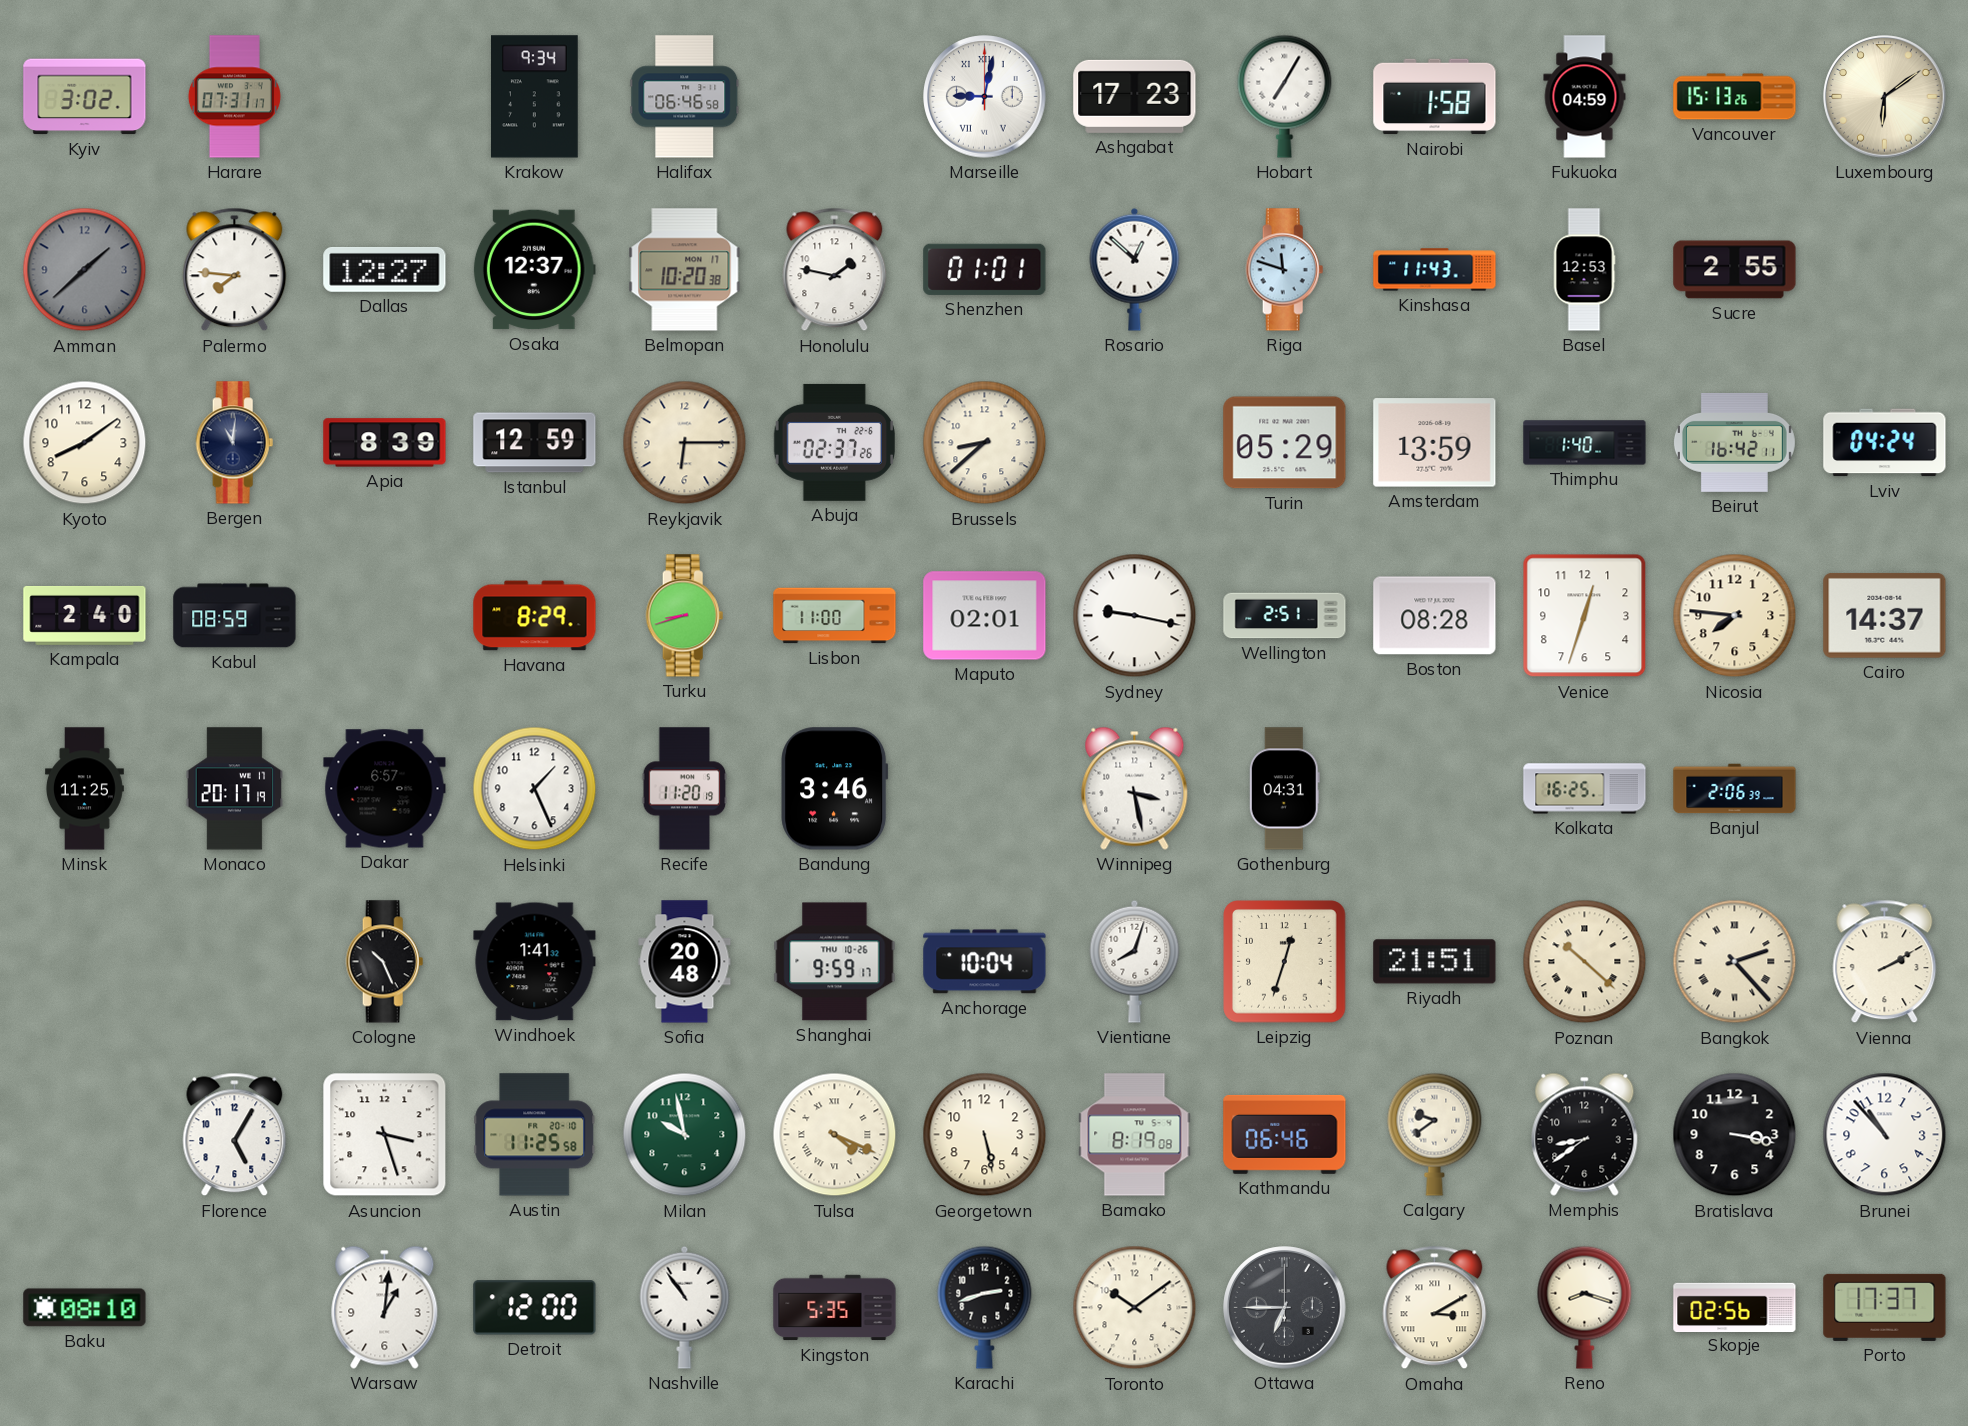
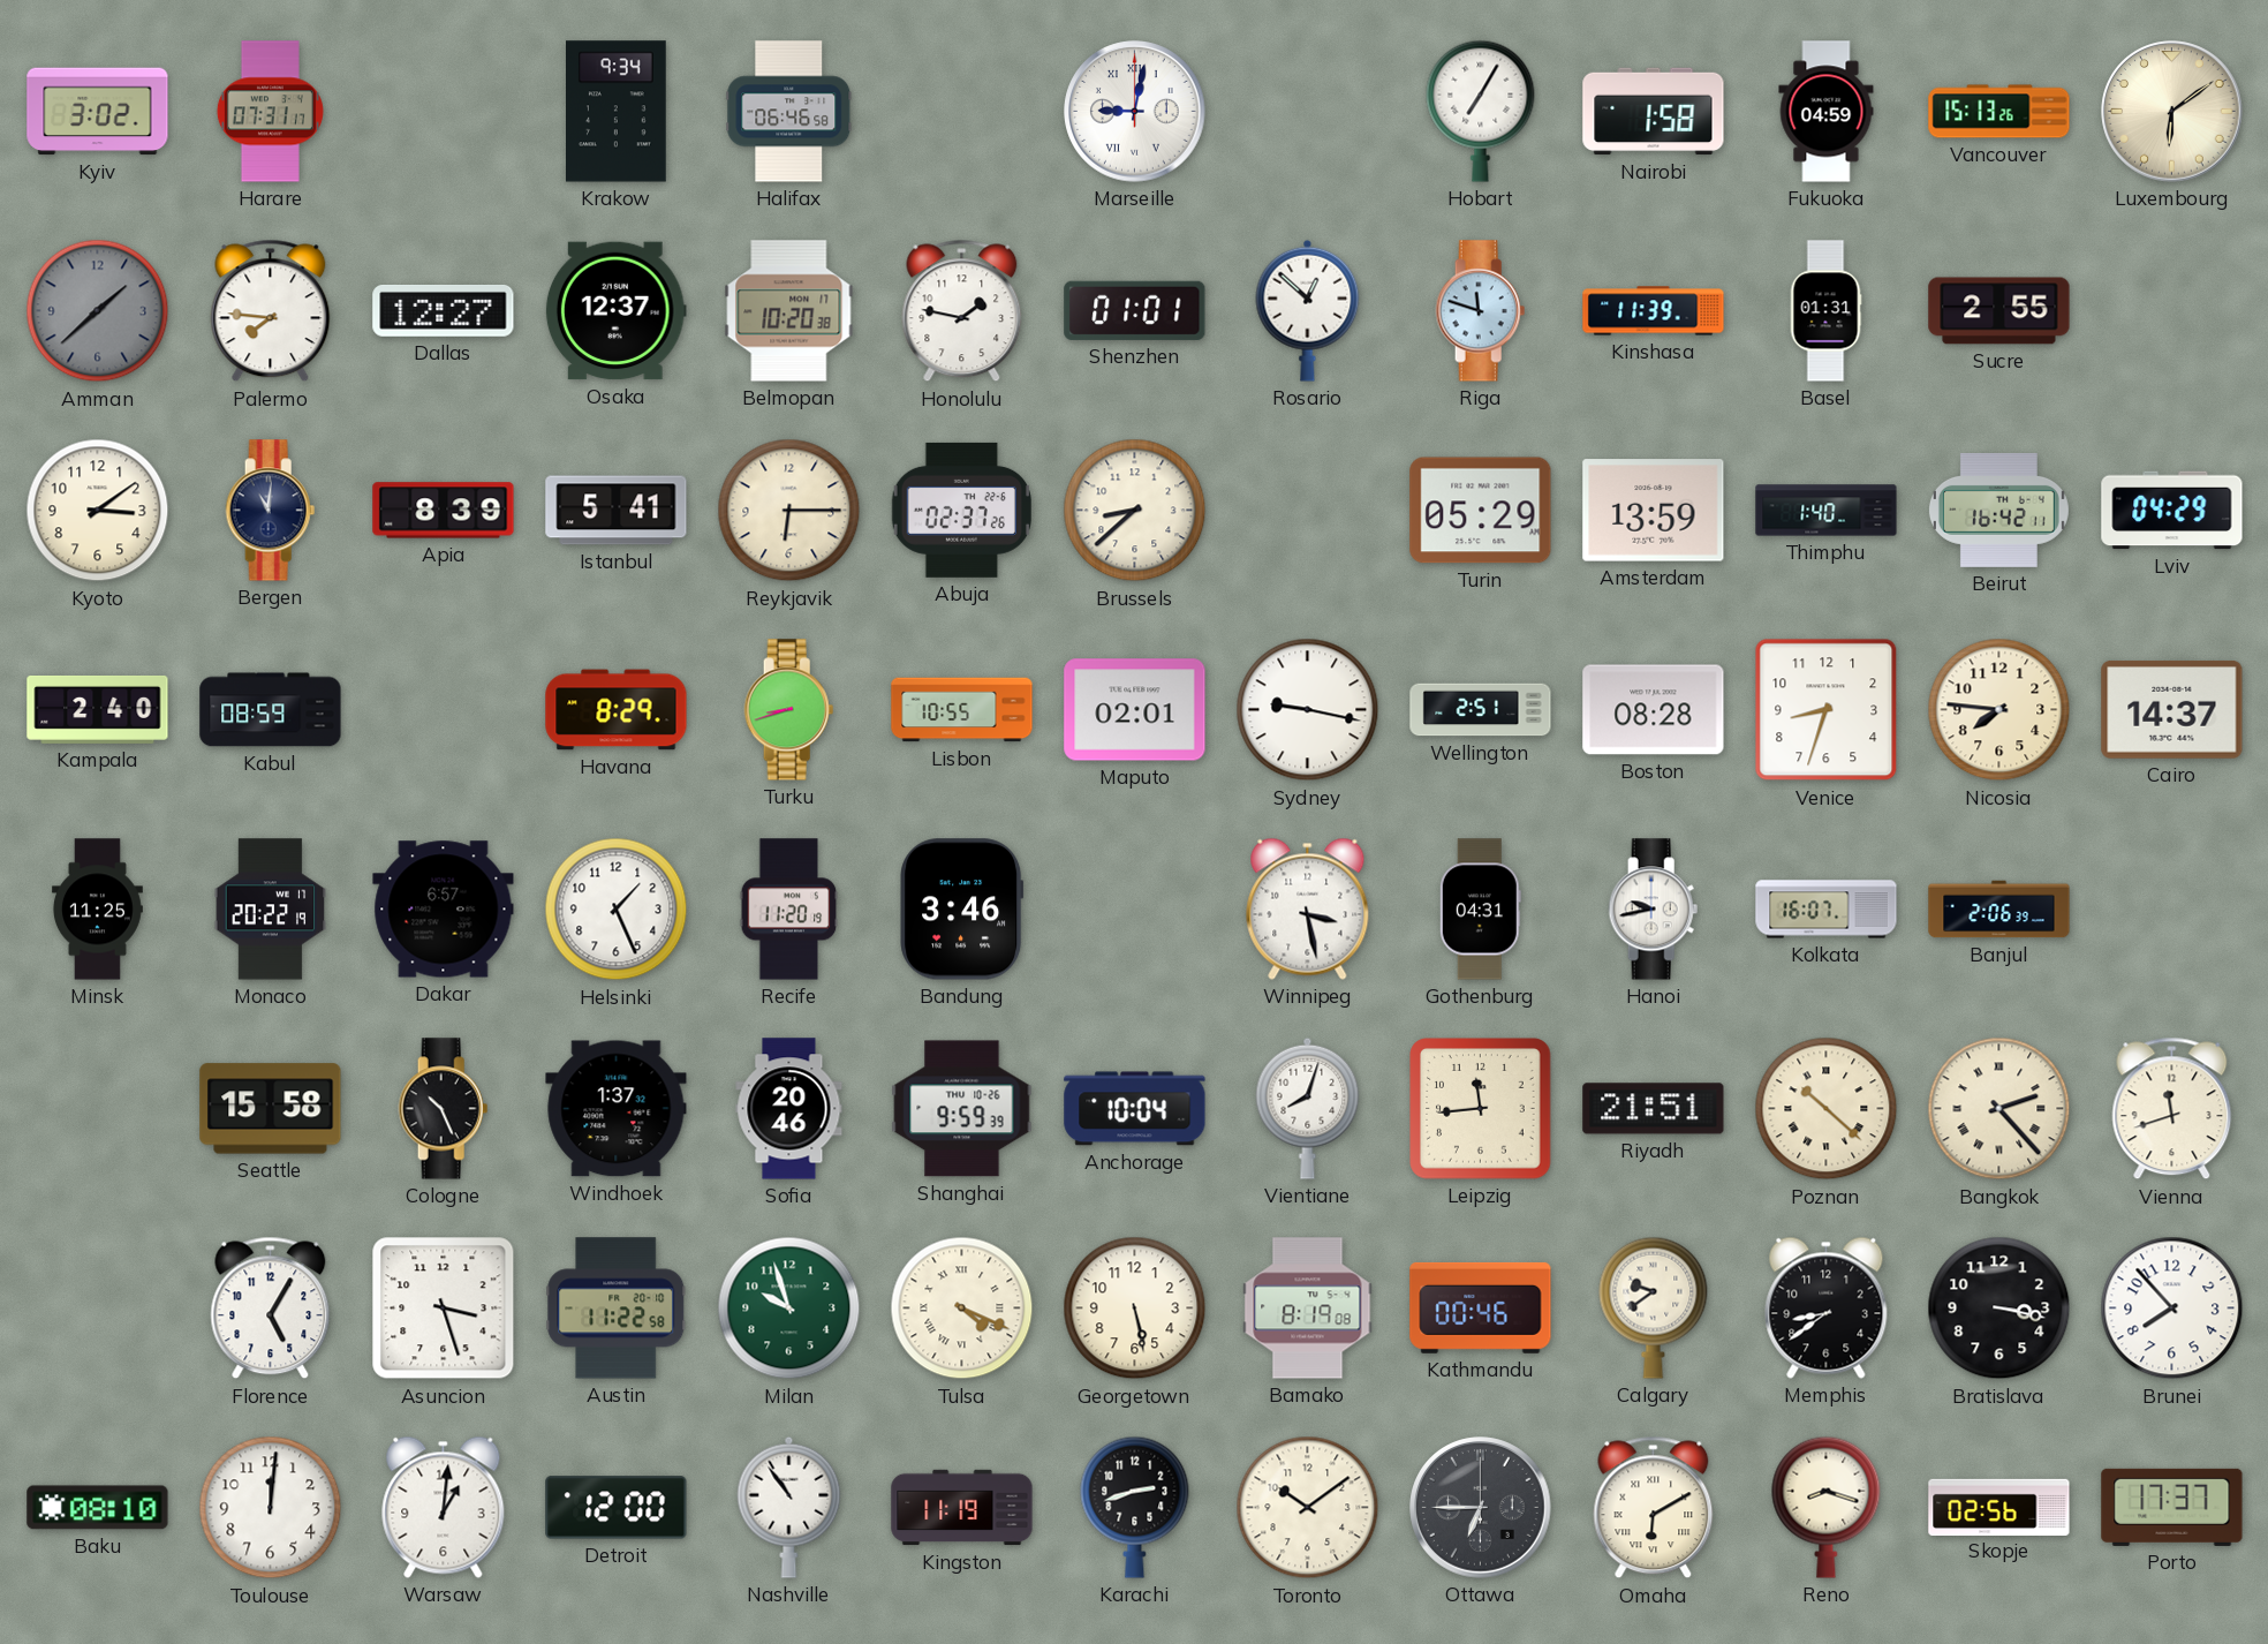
Ashgabat: 17:23 -> none (1135, 96)
Kinshasa: 11:43 -> 11:39 (1654, 311)
Basel: 12:53 -> 01:31 (1825, 311)
Kyoto: 8:09 -> 3:09 (98, 511)
Istanbul: 12:59 -> 5:41 (617, 511)
Lviv: 04:24 -> 04:29 (2172, 511)
Lisbon: 11:00 -> 10:55 (962, 710)
Venice: 12:33 -> 8:33 (1827, 710)
Monaco: 20:17 -> 20:22 (271, 910)
Hanoi: none -> 9:43 (1654, 910)
Kolkata: 16:25 -> 16:07 (1827, 910)
Seattle: none -> 15:58 (271, 1109)
Windhoek: 1:41 -> 1:37 (617, 1109)
Sofia: 20:48 -> 20:46 (789, 1109)
Shanghai: 9:59:17 -> 9:59:39 (962, 1109)
Leipzig: 12:33 -> 11:44 (1481, 1109)
Vienna: 2:10 -> 11:42 (2172, 1109)
Austin: 11:25 -> 11:22 (617, 1309)
Milan: 9:58 -> 9:57 (789, 1309)
Kathmandu: 06:46 -> 00:46 (1481, 1307)
Brunei: 10:53 -> 7:53 (2172, 1309)
Toulouse: none -> 12:01 (271, 1508)
Kingston: 5:35 -> 11:19 (962, 1508)
Omaha: 3:10 -> 6:10 (1654, 1508)
